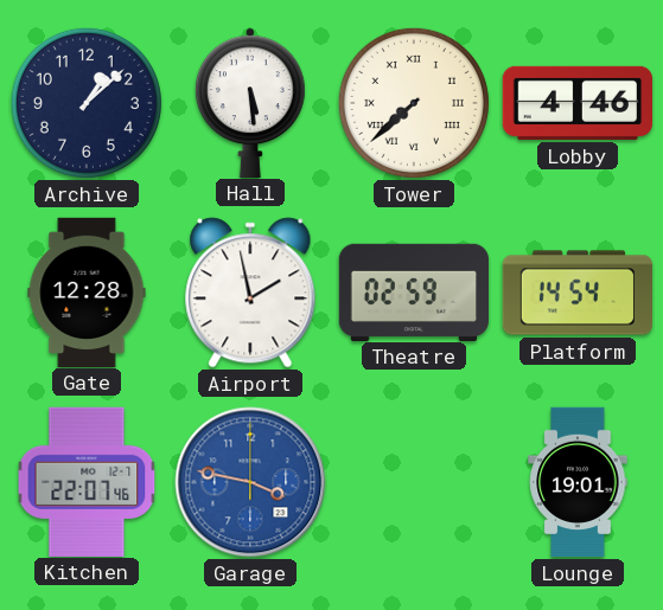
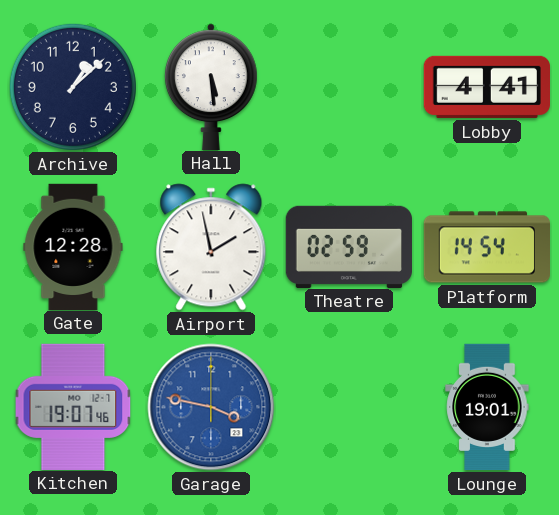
Tower: 7:38 -> none (414, 103)
Lobby: 4:46 -> 4:41 (486, 87)
Kitchen: 22:07 -> 19:07 (73, 406)
